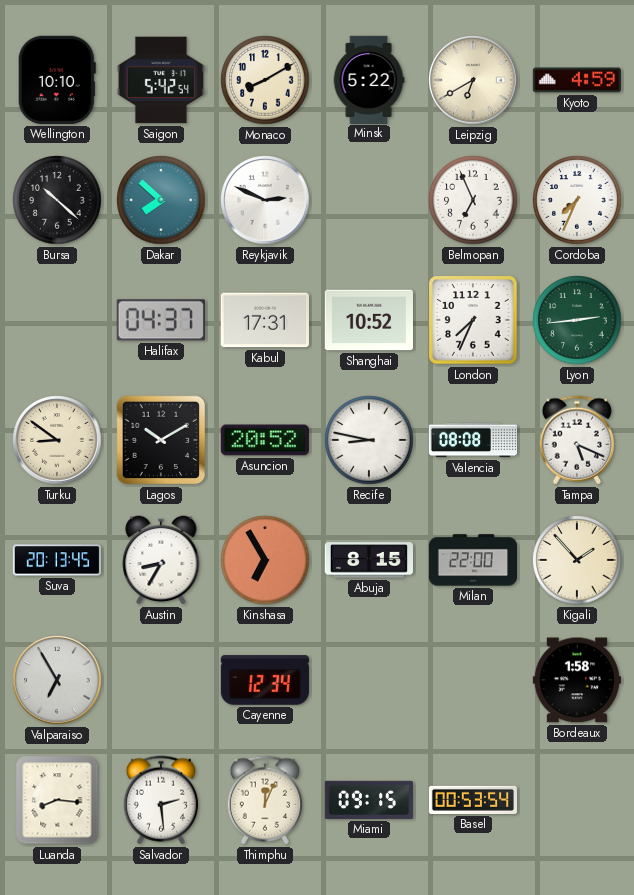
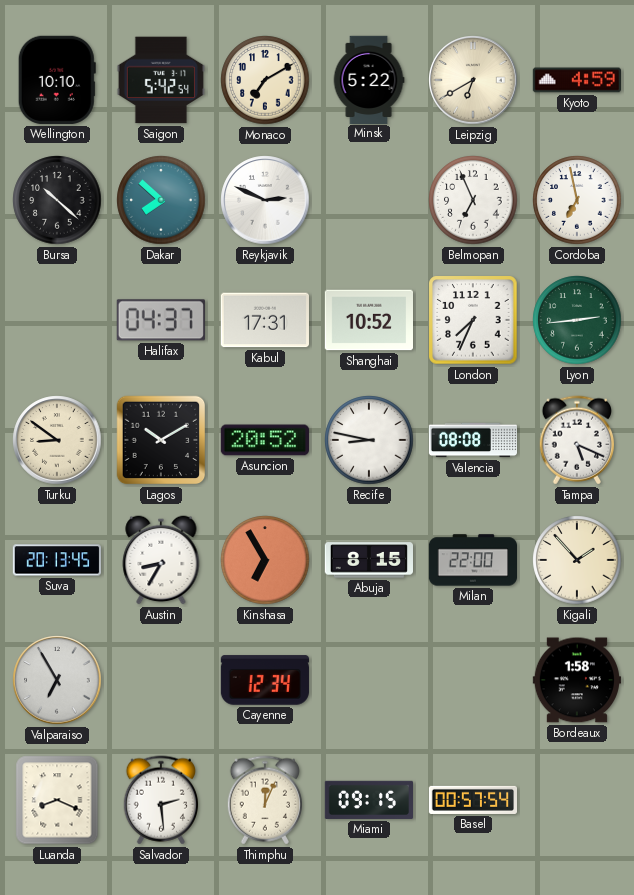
Monaco: 8:10 -> 7:10 (265, 80)
Cordoba: 7:34 -> 6:58 (577, 200)
Luanda: 8:16 -> 8:19 (57, 800)
Basel: 00:53 -> 00:57 (473, 800)
